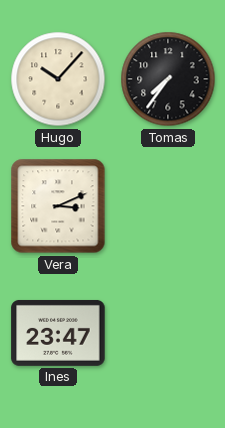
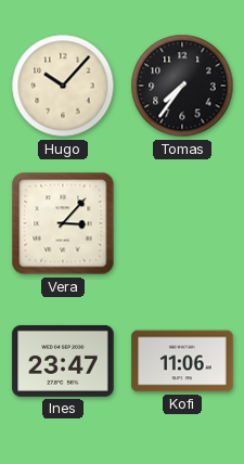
Vera: 3:11 -> 3:07 (63, 223)
Kofi: none -> 11:06 (182, 361)
